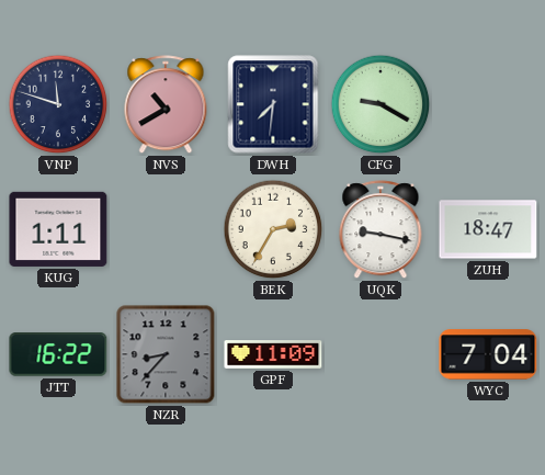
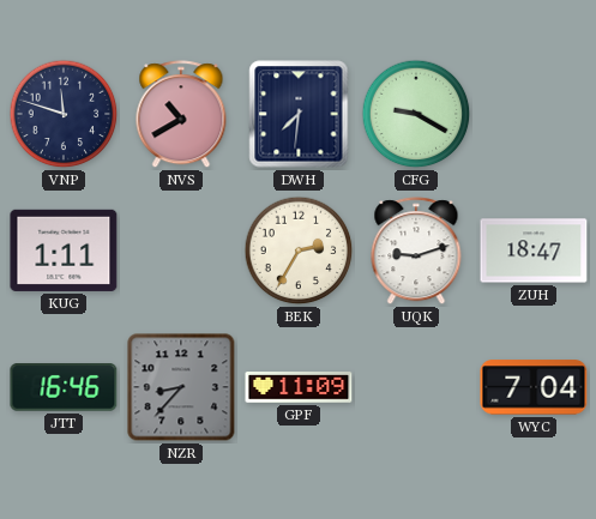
UQK: 9:17 -> 9:12 (416, 252)
JTT: 16:22 -> 16:46 (64, 388)
